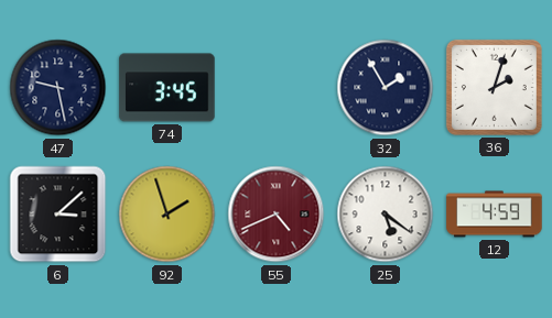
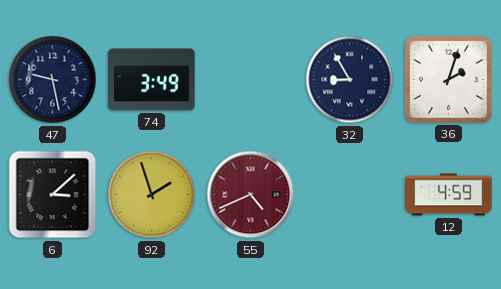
74: 3:45 -> 3:49 (152, 80)
32: 1:55 -> 8:55 (350, 80)
25: 5:21 -> none (386, 215)
